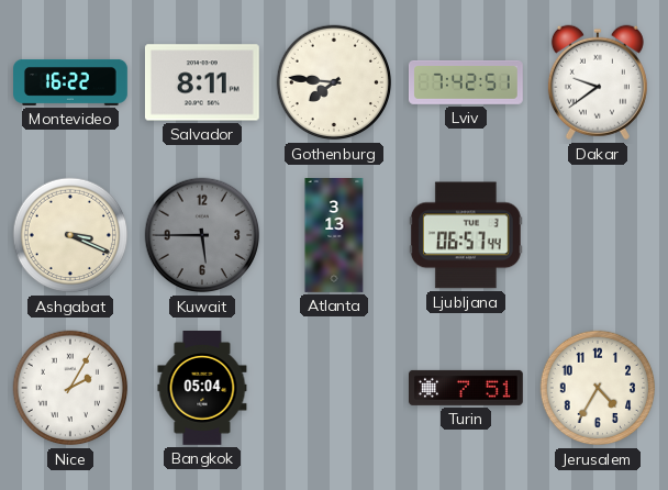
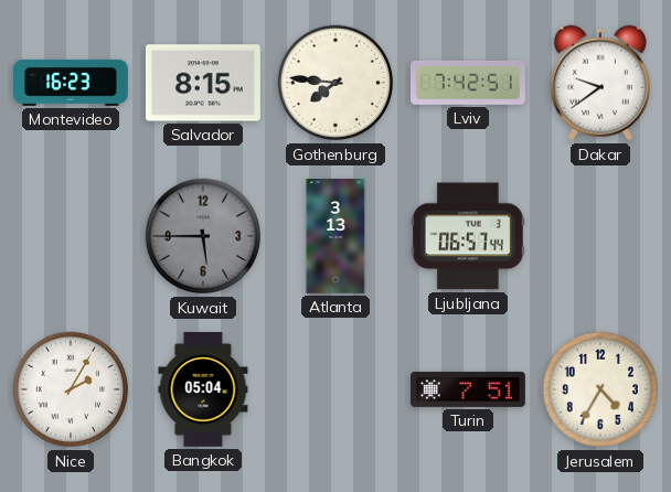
Montevideo: 16:22 -> 16:23 (72, 83)
Salvador: 8:11 -> 8:15 (203, 83)
Ashgabat: 3:19 -> none (70, 235)
